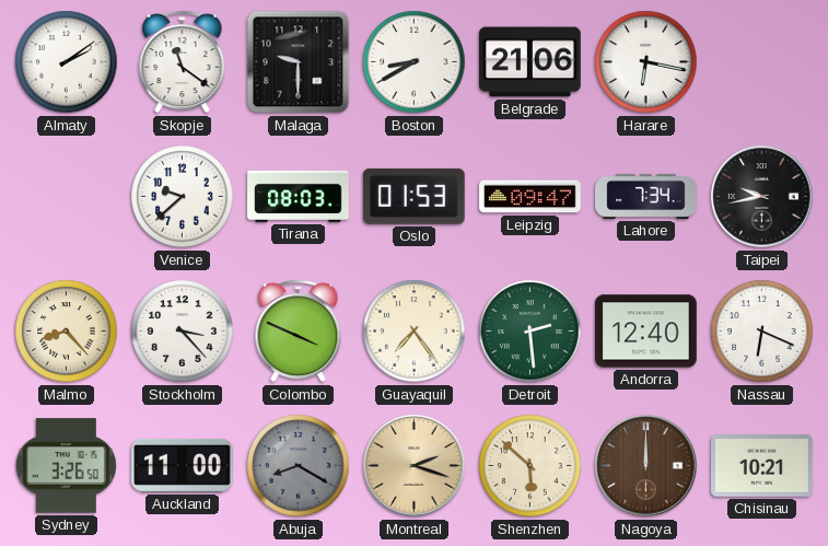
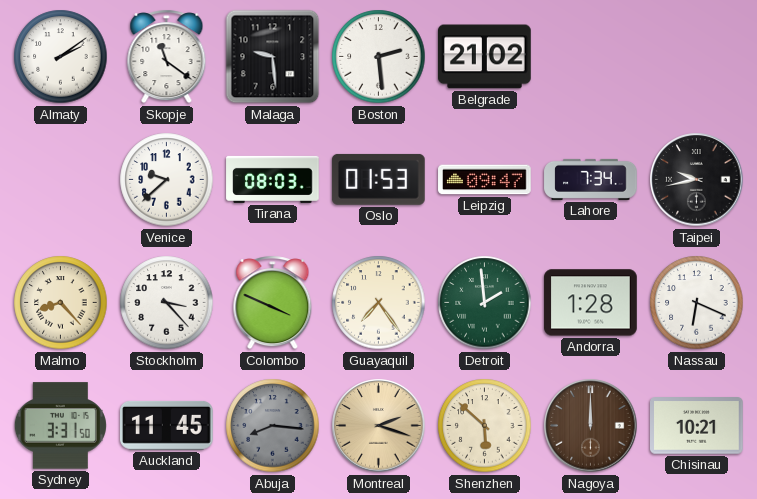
Malaga: 9:30 -> 9:29 (273, 57)
Boston: 8:40 -> 2:29 (379, 57)
Belgrade: 21:06 -> 21:02 (485, 57)
Harare: 6:17 -> none (646, 62)
Detroit: 2:29 -> 1:59 (485, 303)
Andorra: 12:40 -> 1:28 (591, 303)
Sydney: 3:26 -> 3:31 (60, 426)
Auckland: 11:00 -> 11:45 (167, 425)
Abuja: 8:20 -> 8:16 (273, 426)
